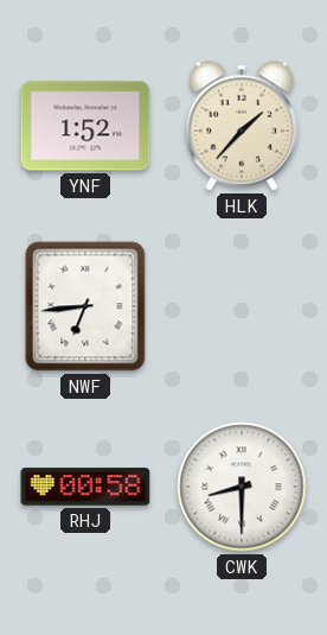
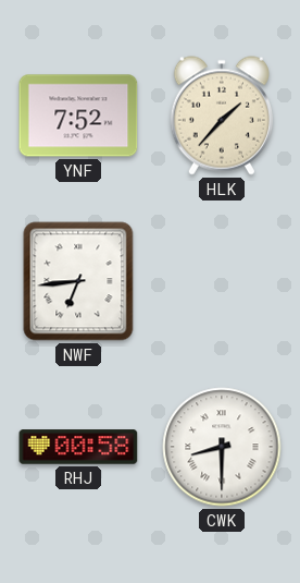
YNF: 1:52 -> 7:52 (78, 116)
